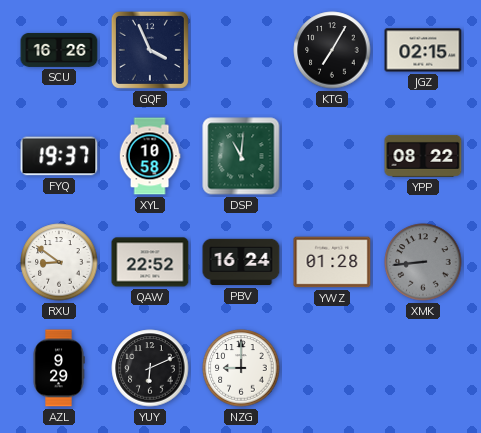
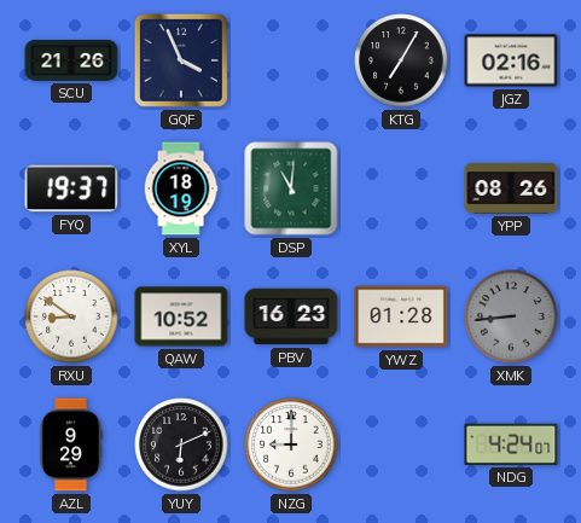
SCU: 16:26 -> 21:26 (71, 60)
JGZ: 02:15 -> 02:16 (511, 60)
XYL: 10:58 -> 18:19 (181, 188)
YPP: 08:22 -> 08:26 (511, 188)
QAW: 22:52 -> 10:52 (181, 316)
PBV: 16:24 -> 16:23 (291, 316)
NDG: none -> 4:24 (511, 444)
